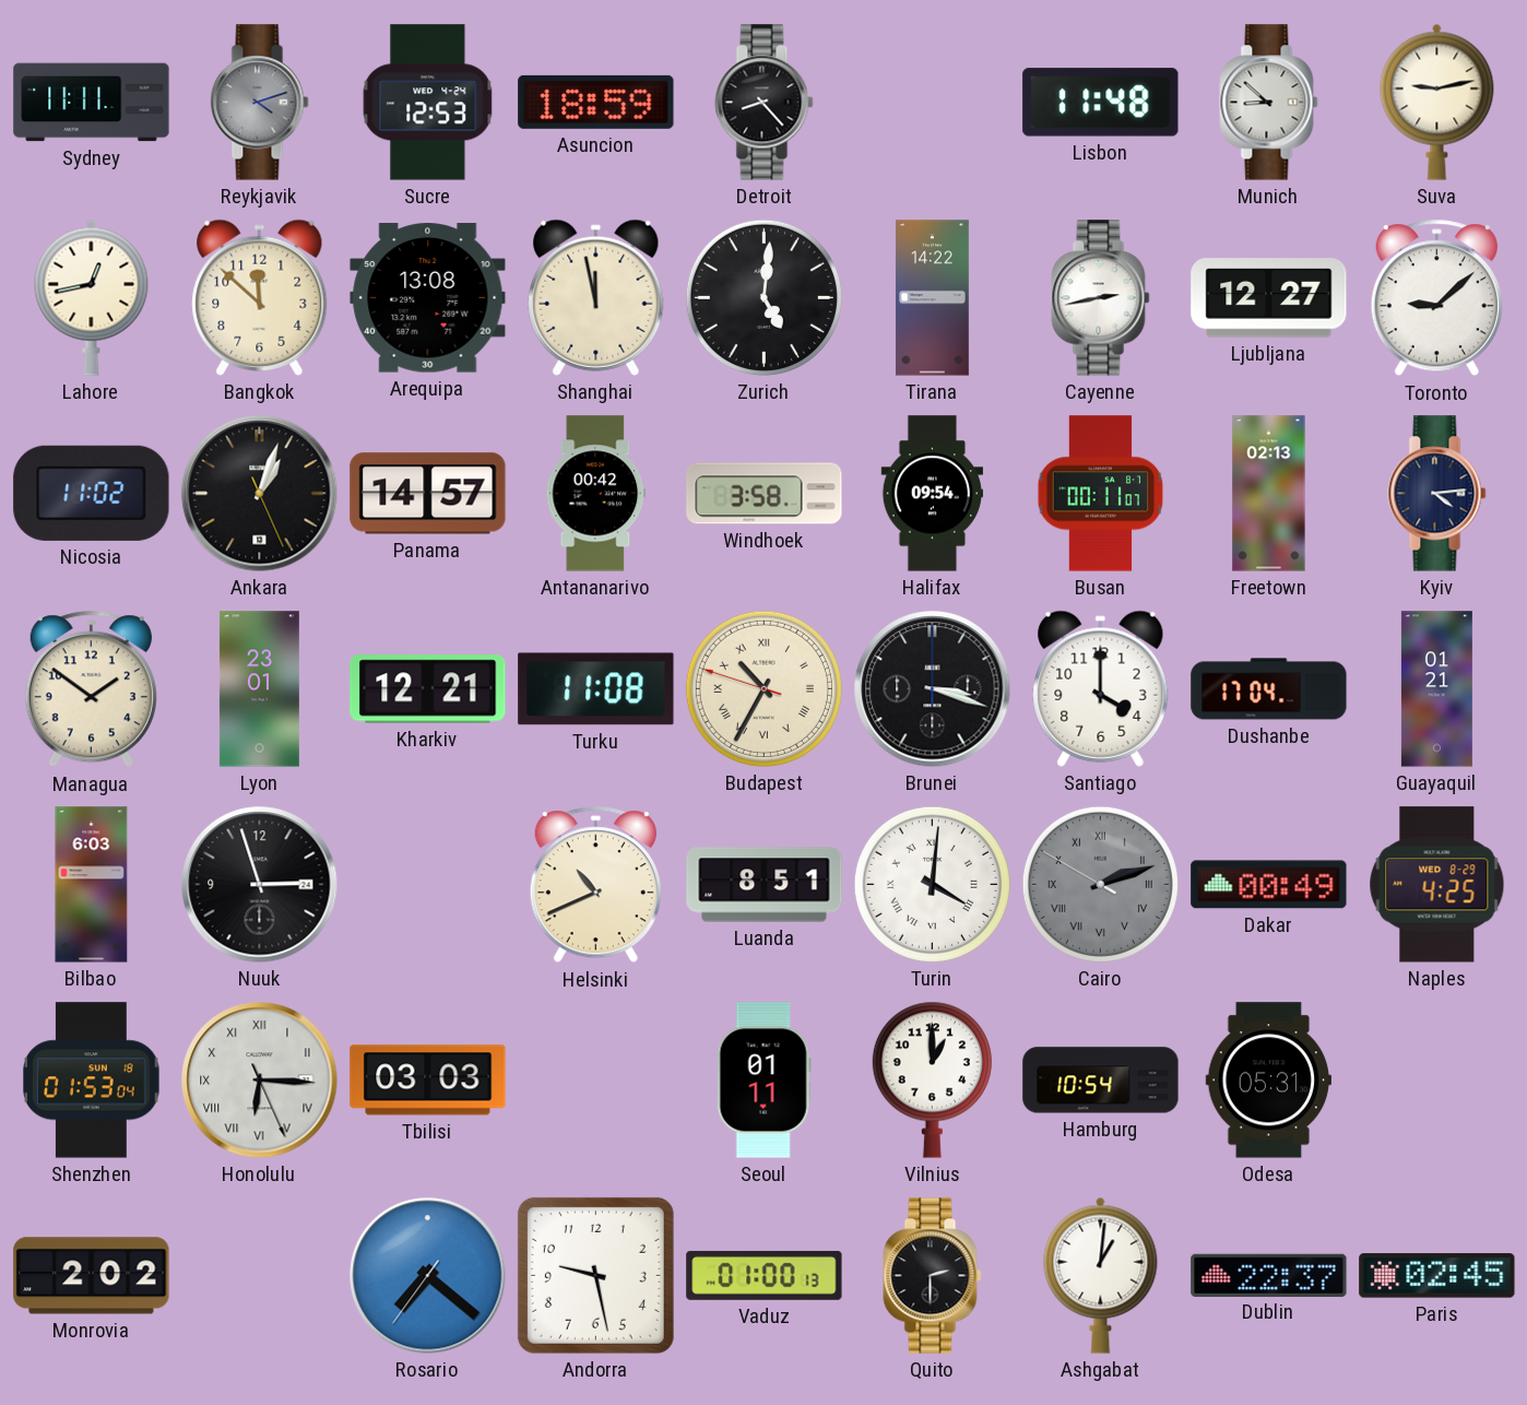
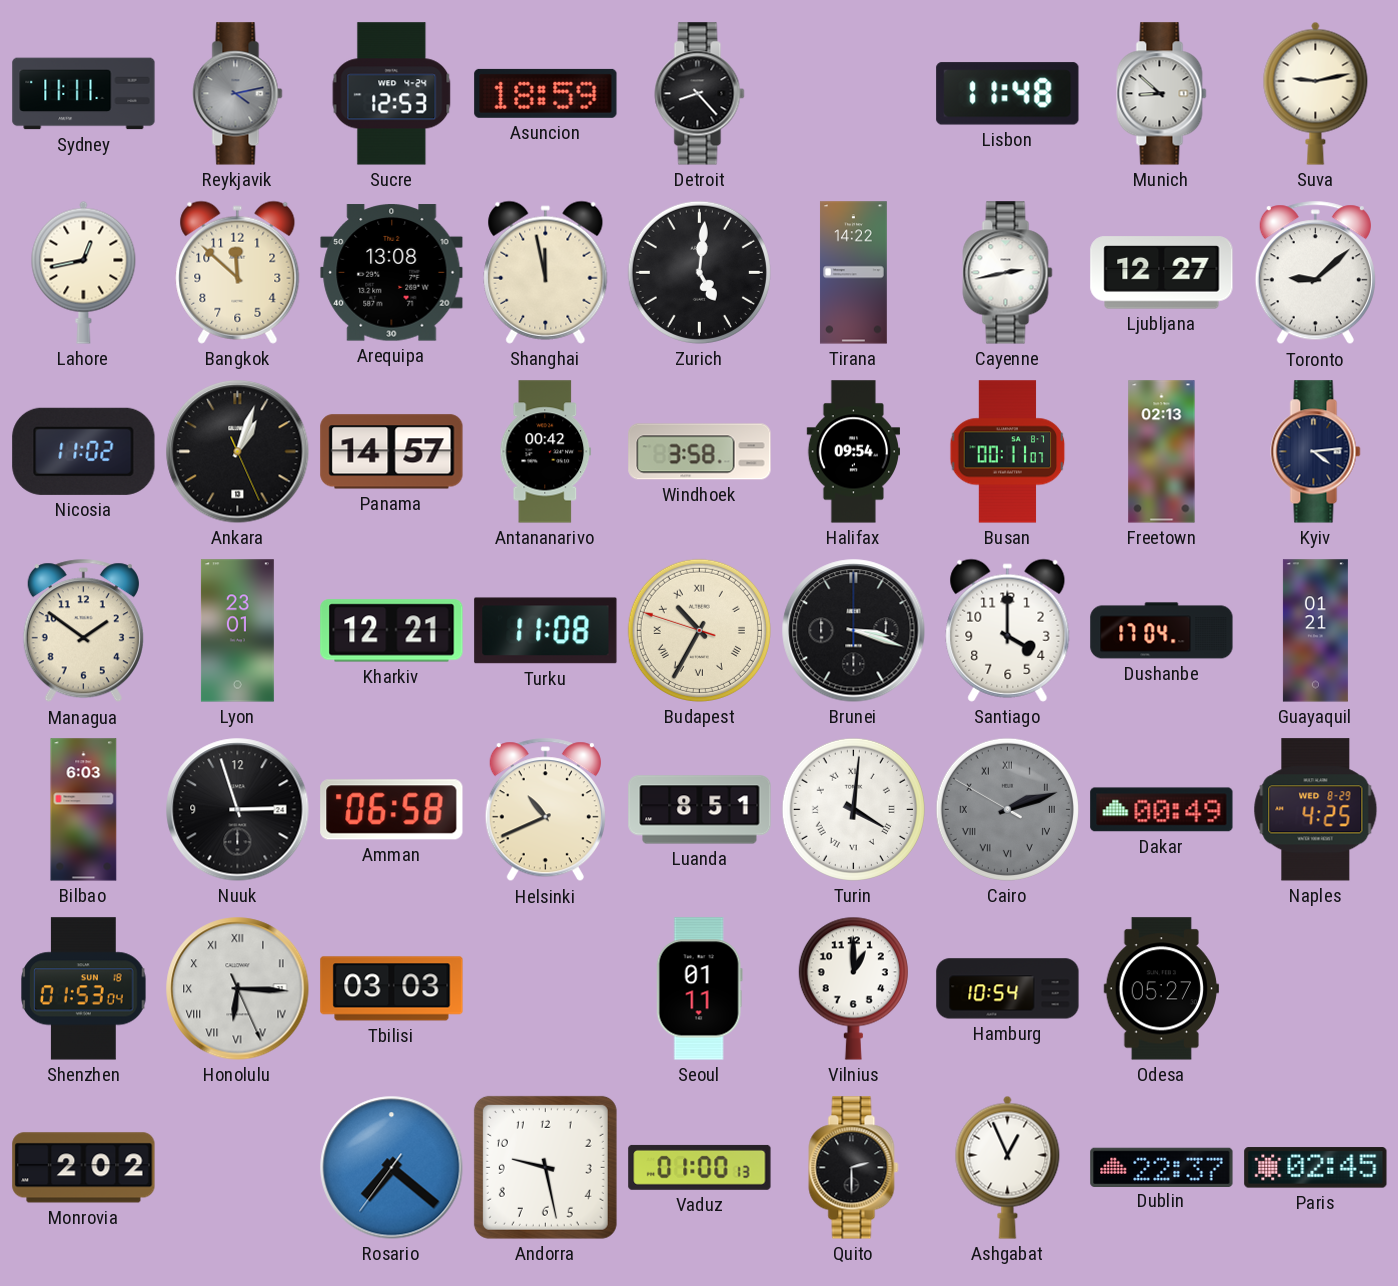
Reykjavik: 4:12 -> 4:13 (238, 94)
Amman: none -> 06:58 (392, 810)
Odesa: 05:31 -> 05:27 (1161, 989)
Ashgabat: 1:01 -> 12:56 (1008, 1167)
